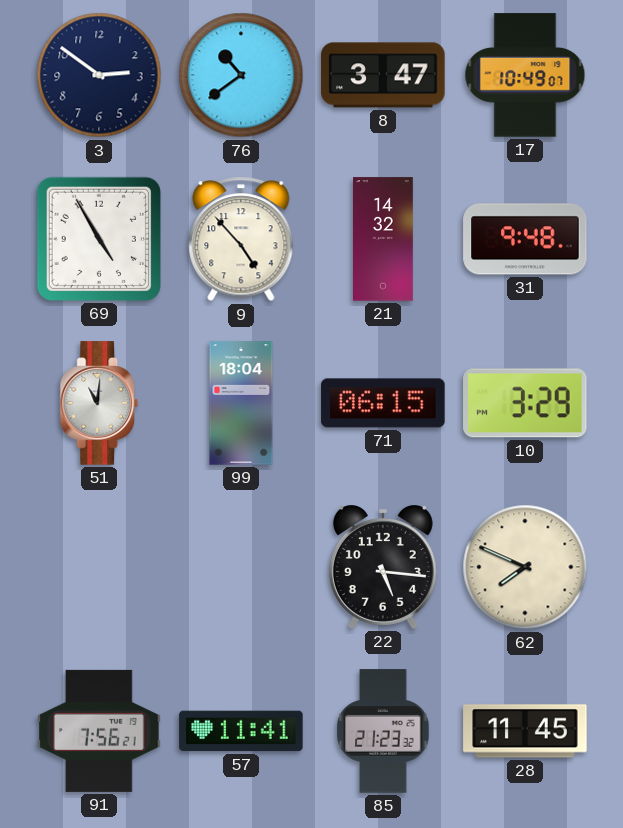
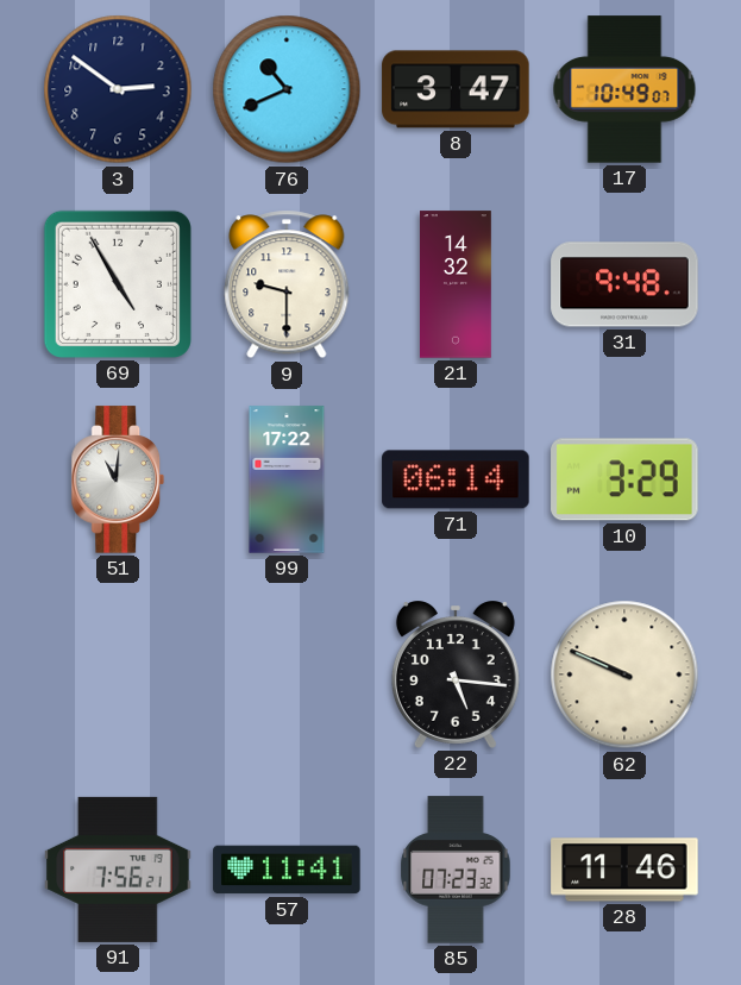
76: 10:39 -> 10:41 (287, 89)
9: 4:53 -> 9:30 (287, 284)
99: 18:04 -> 17:22 (287, 479)
71: 06:15 -> 06:14 (456, 479)
62: 7:49 -> 9:49 (624, 675)
85: 21:23 -> 07:23 (456, 870)
28: 11:45 -> 11:46 (624, 870)
